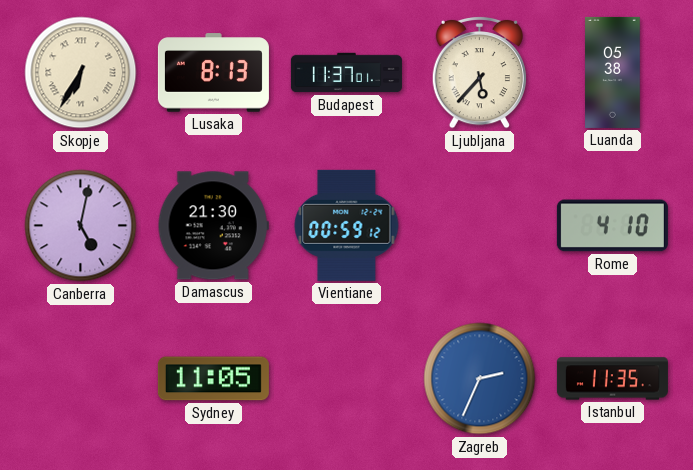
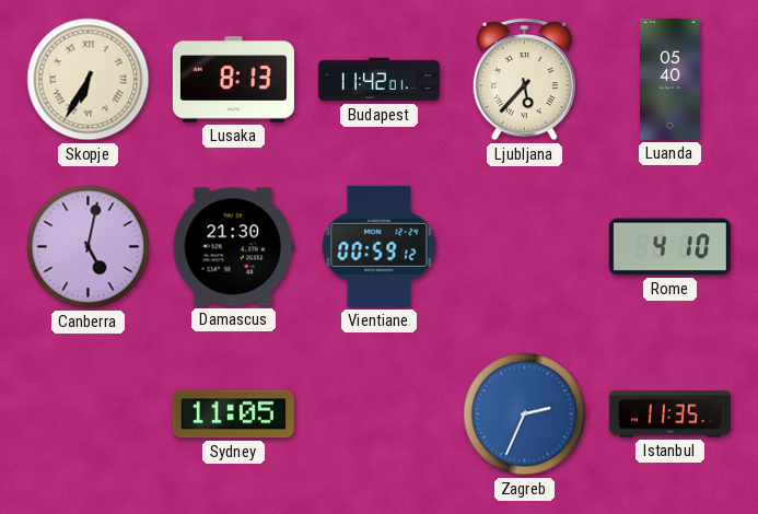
Budapest: 11:37 -> 11:42 (378, 80)
Luanda: 05:38 -> 05:40 (670, 79)
